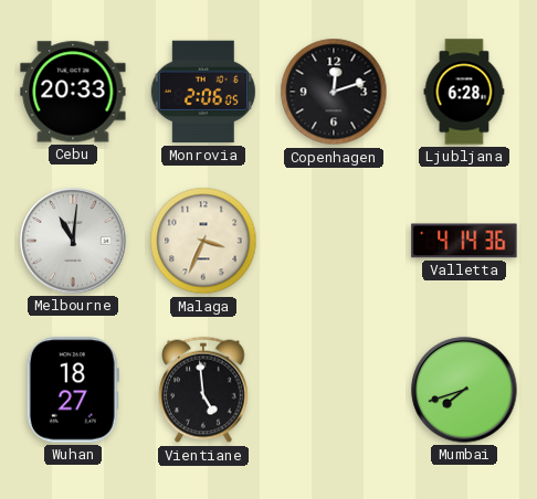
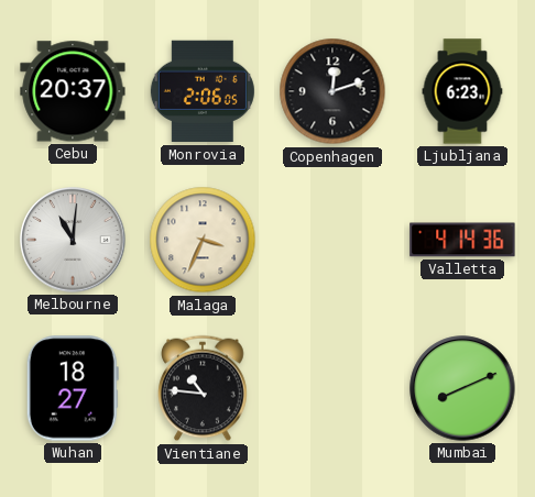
Cebu: 20:33 -> 20:37 (73, 91)
Ljubljana: 6:28 -> 6:23 (462, 91)
Vientiane: 4:59 -> 10:46 (203, 388)
Mumbai: 7:42 -> 8:11 (462, 388)
